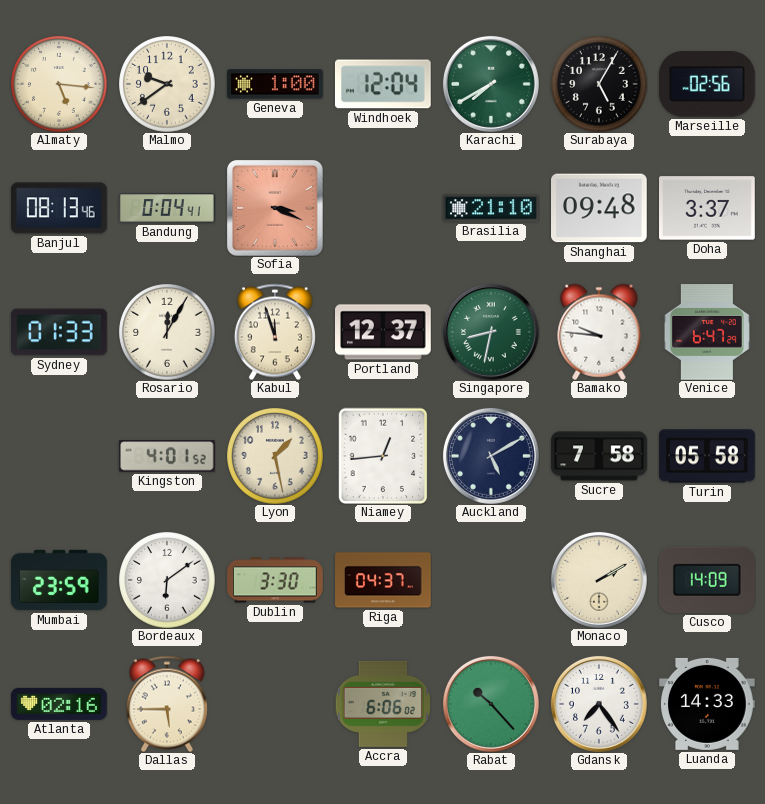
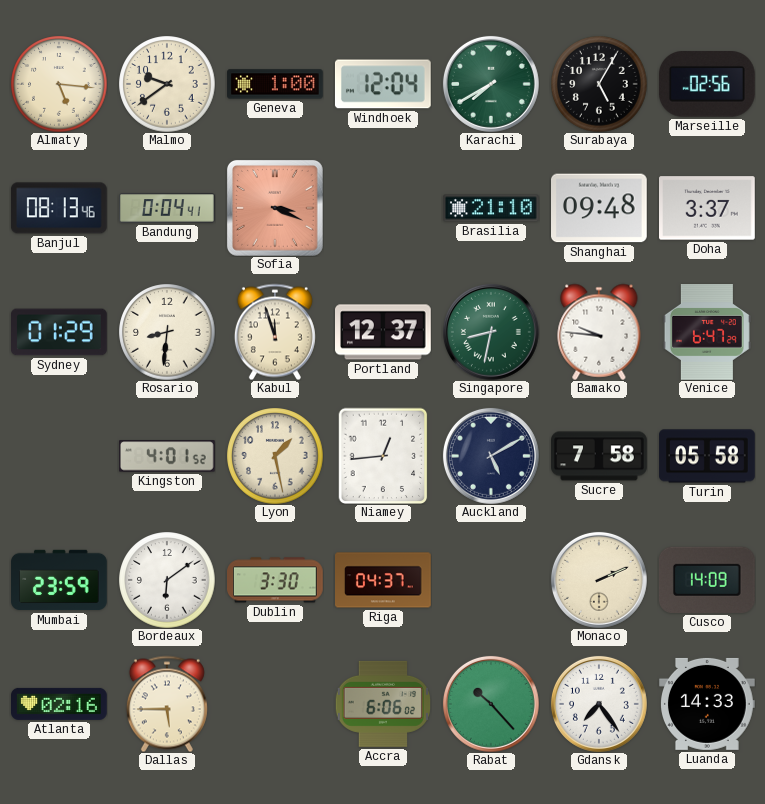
Sydney: 01:33 -> 01:29 (60, 332)
Rosario: 12:05 -> 8:31 (167, 332)
Monaco: 2:10 -> 2:11 (599, 580)
